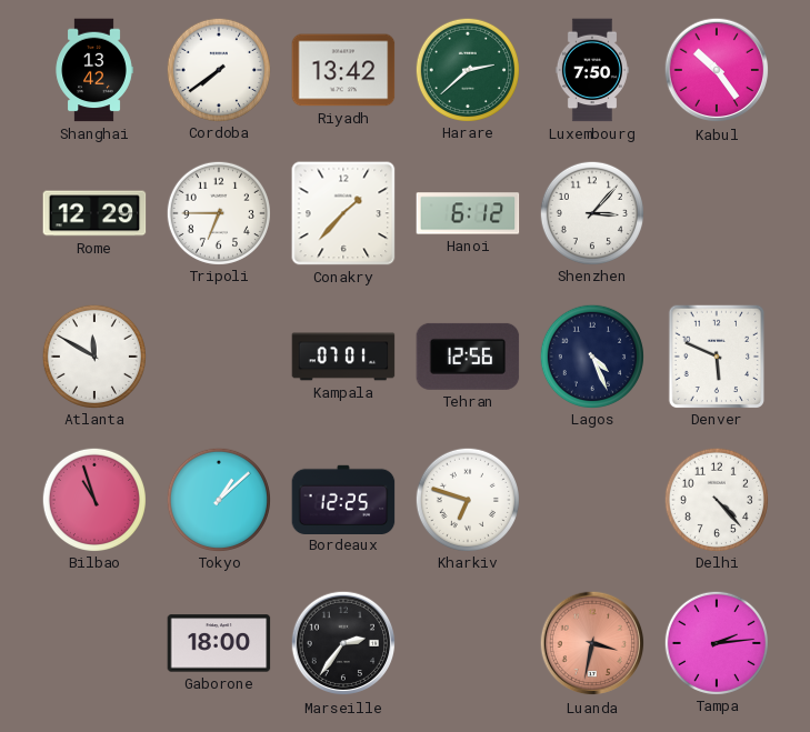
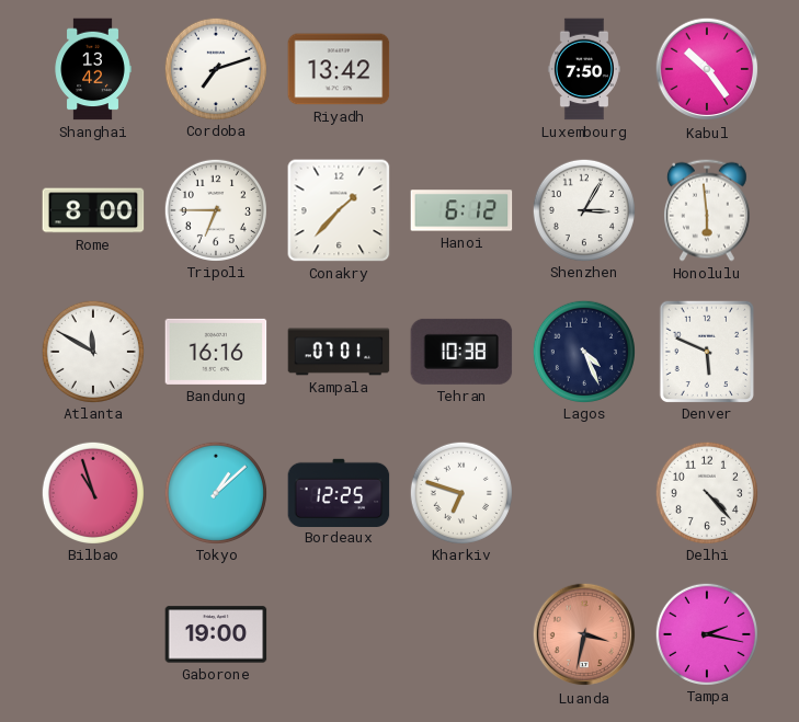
Cordoba: 7:39 -> 7:12 (215, 68)
Harare: 2:38 -> none (467, 69)
Rome: 12:29 -> 8:00 (93, 210)
Shenzhen: 3:07 -> 3:05 (583, 209)
Honolulu: none -> 5:59 (707, 210)
Bandung: none -> 16:16 (216, 352)
Tehran: 12:56 -> 10:38 (461, 352)
Gaborone: 18:00 -> 19:00 (216, 634)
Marseille: 2:36 -> none (343, 643)
Tampa: 2:14 -> 2:17 (706, 633)
